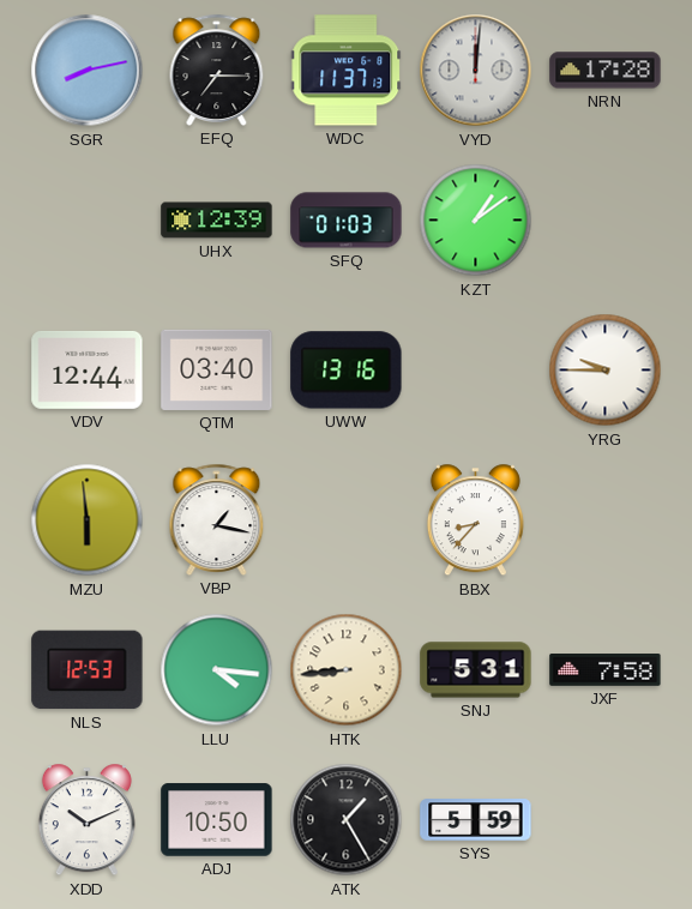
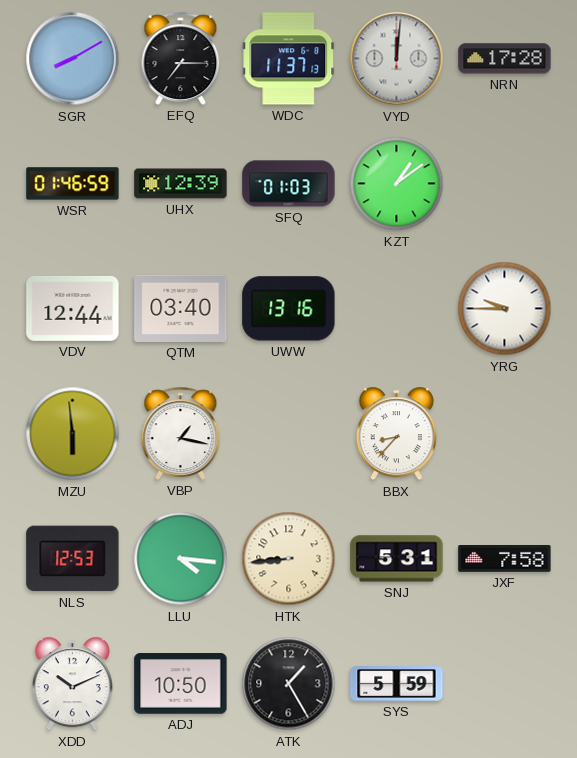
SGR: 8:13 -> 8:10 (73, 59)
WSR: none -> 01:46 (73, 184)
